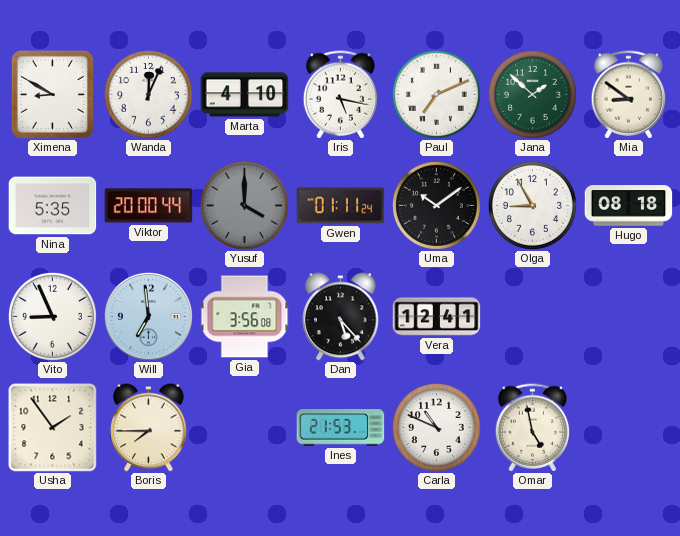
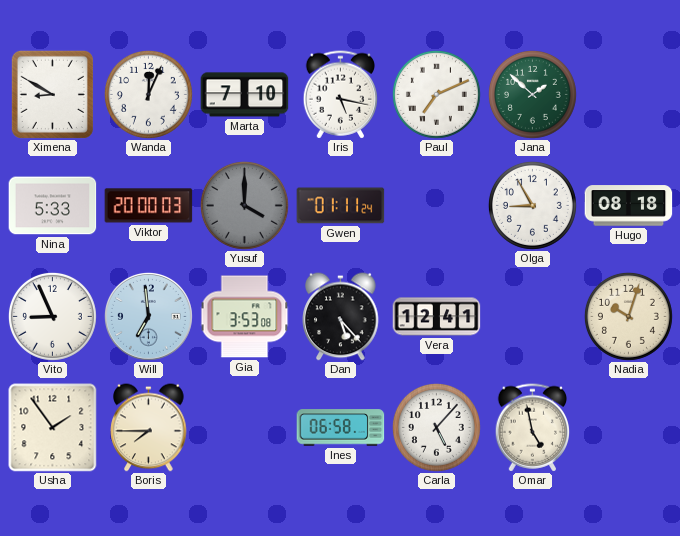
Marta: 4:10 -> 7:10 (245, 95)
Mia: 8:51 -> none (629, 95)
Nina: 5:35 -> 5:33 (53, 206)
Viktor: 20:00:44 -> 20:00:03 (149, 206)
Uma: 10:09 -> none (436, 205)
Gia: 3:56 -> 3:53 (245, 317)
Nadia: none -> 10:03 (628, 316)
Ines: 21:53 -> 06:58 (341, 428)
Carla: 10:49 -> 5:07 (436, 427)
